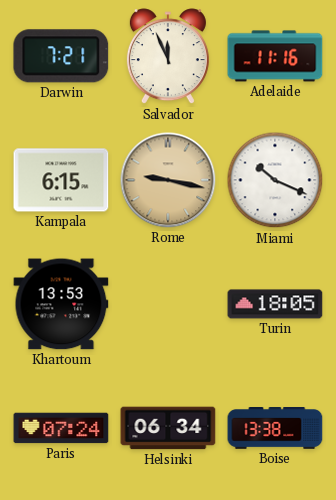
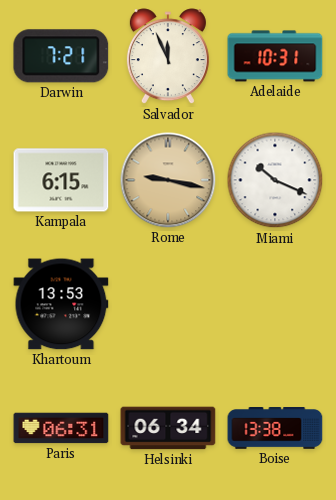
Adelaide: 11:16 -> 10:31 (275, 56)
Turin: 18:05 -> none (275, 304)
Paris: 07:24 -> 06:31 (61, 428)
